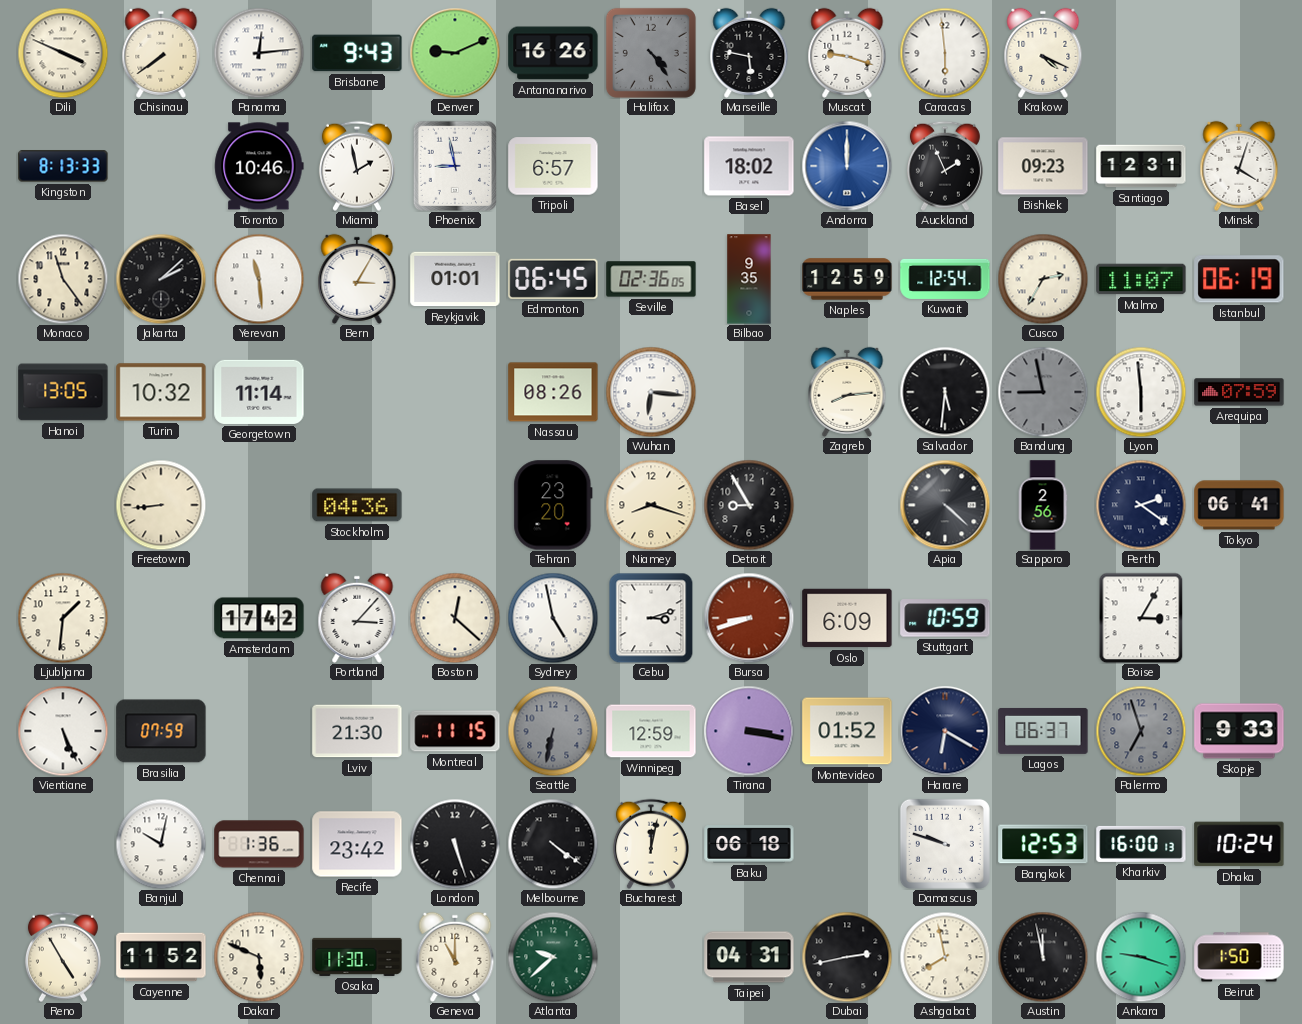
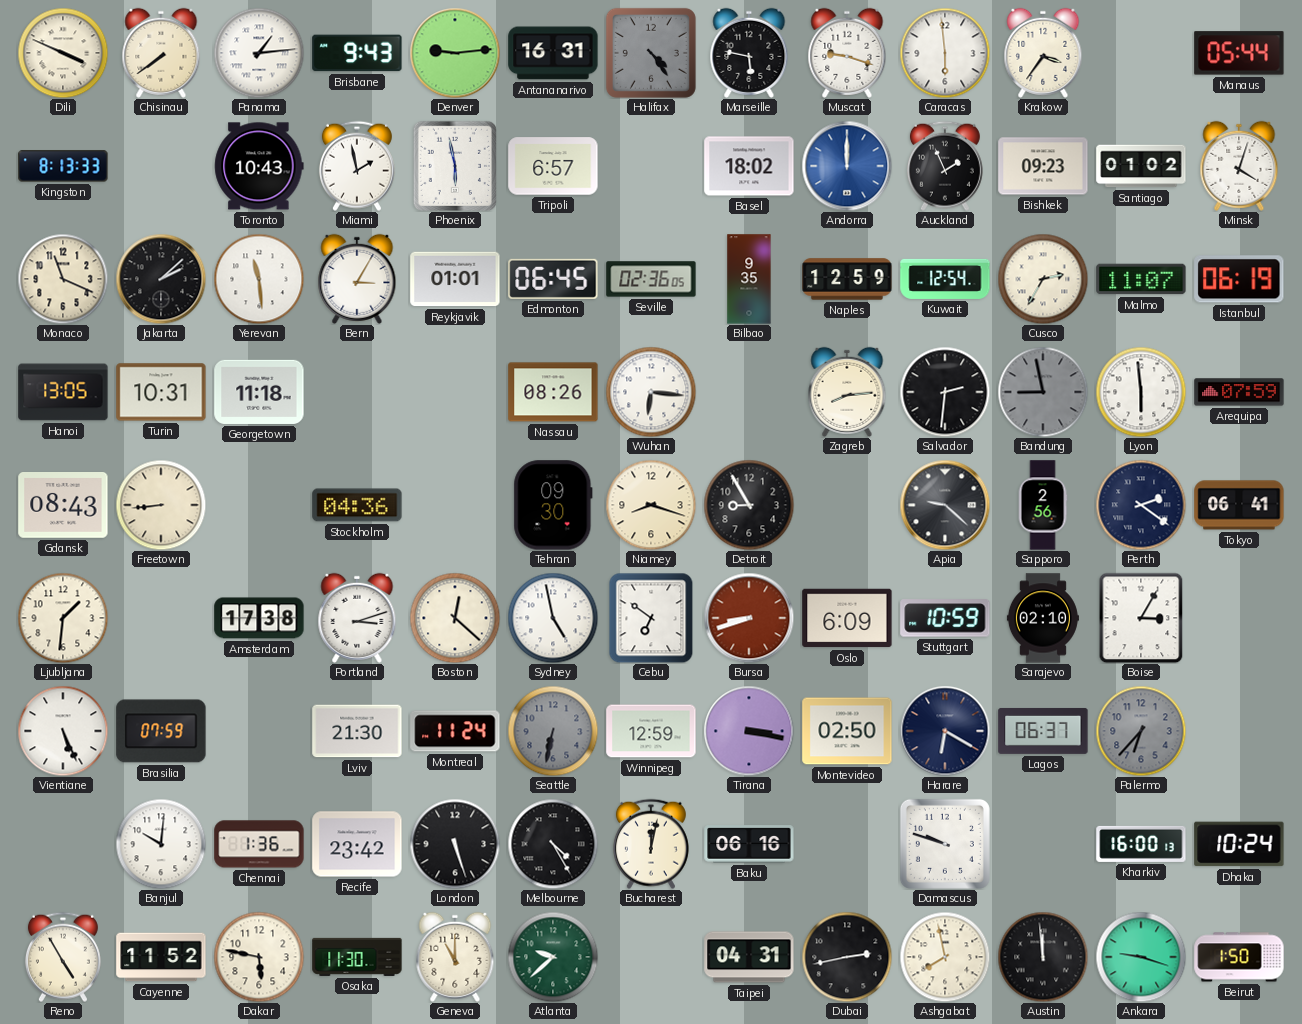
Panama: 12:14 -> 1:14 (259, 53)
Denver: 9:11 -> 9:14 (455, 53)
Antananarivo: 16:26 -> 16:31 (553, 53)
Krakow: 4:19 -> 3:36 (1043, 53)
Manaus: none -> 05:44 (1239, 53)
Toronto: 10:46 -> 10:43 (259, 166)
Phoenix: 8:58 -> 5:58 (455, 166)
Santiago: 12:31 -> 01:02 (1141, 166)
Monaco: 11:24 -> 11:19 (63, 279)
Turin: 10:32 -> 10:31 (161, 392)
Georgetown: 11:14 -> 11:18 (259, 392)
Salvador: 5:31 -> 2:31 (945, 392)
Gdansk: none -> 08:43 (63, 506)
Tehran: 23:20 -> 09:30 (553, 505)
Apia: 4:22 -> 9:22 (945, 505)
Amsterdam: 17:42 -> 17:38 (259, 618)
Portland: 3:07 -> 3:12 (357, 618)
Cebu: 3:12 -> 6:51 (651, 618)
Sarajevo: none -> 02:10 (1043, 618)
Montreal: 11:15 -> 11:24 (455, 731)
Montevideo: 01:52 -> 02:50 (847, 731)
Palermo: 6:57 -> 6:37 (1141, 731)
Skopje: 9:33 -> none (1239, 731)
Banjul: 10:02 -> 10:01 (161, 844)
Melbourne: 4:21 -> 4:25 (553, 844)
Baku: 06:18 -> 06:16 (749, 844)
Bangkok: 12:53 -> none (1043, 844)
Dakar: 5:49 -> 5:47 (259, 957)
Austin: 11:58 -> 11:59 (1043, 957)
